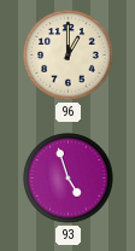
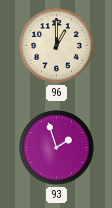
93: 4:57 -> 1:57 (57, 148)
